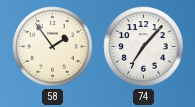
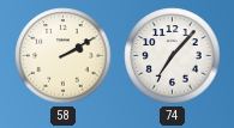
58: 1:54 -> 2:10 (64, 56)
